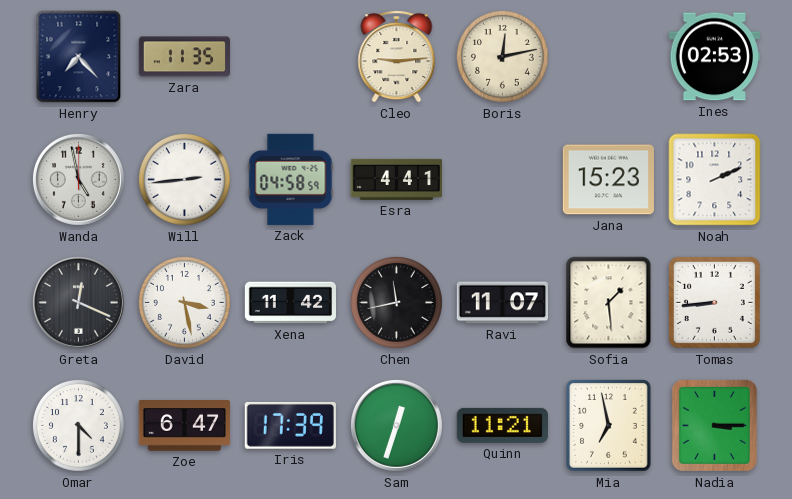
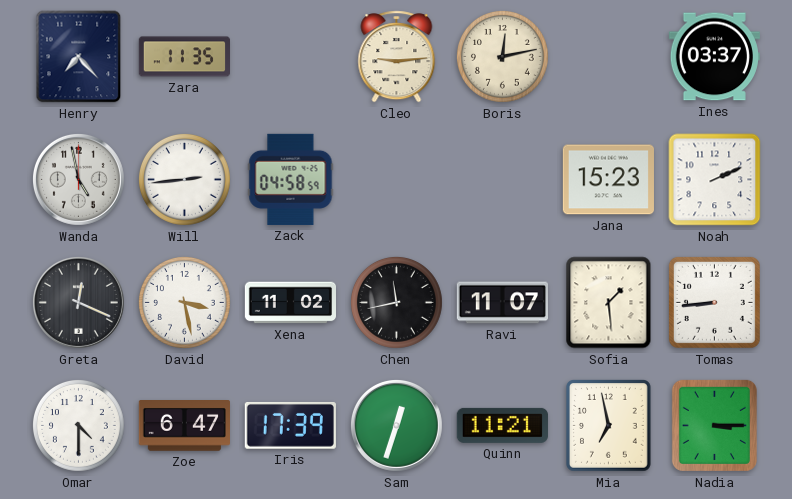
Ines: 02:53 -> 03:37 (714, 57)
Esra: 4:41 -> none (396, 179)
Xena: 11:42 -> 11:02 (290, 303)
